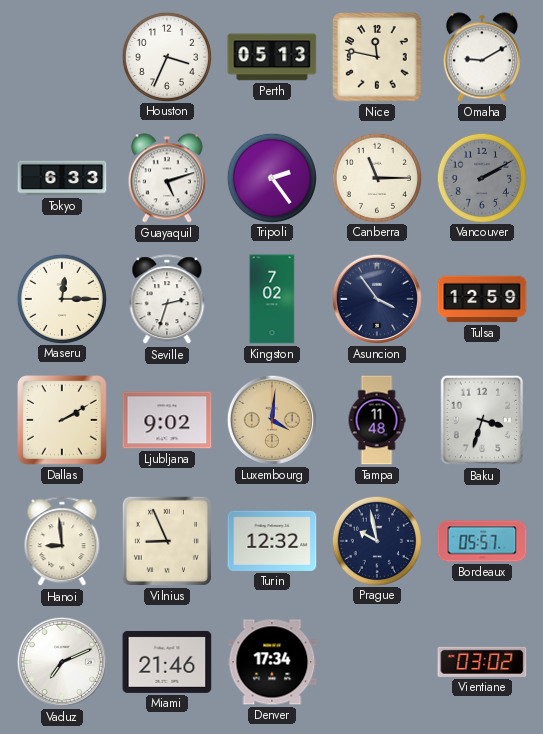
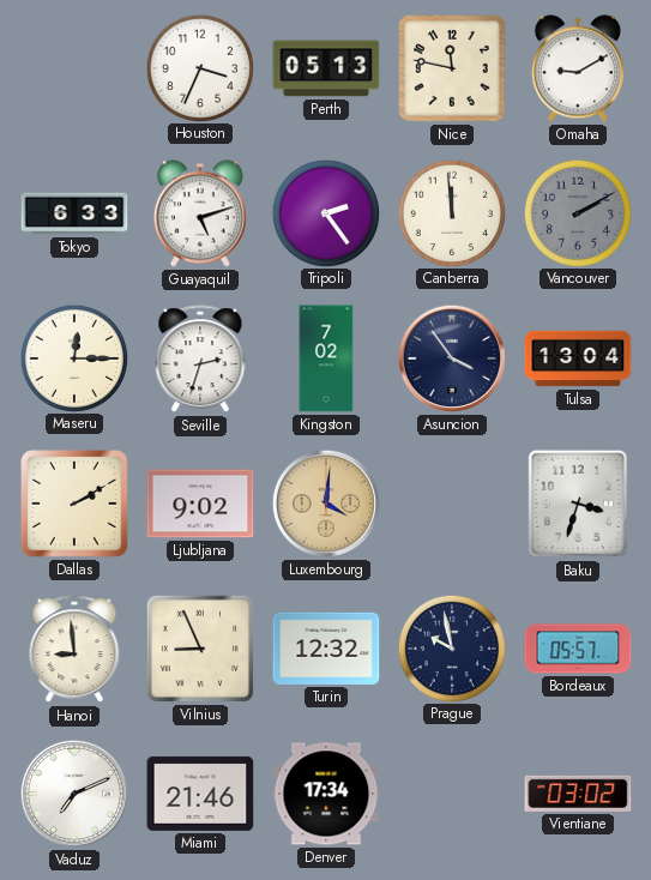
Canberra: 11:15 -> 11:59 (451, 212)
Tulsa: 12:59 -> 13:04 (578, 358)
Tampa: 11:48 -> none (377, 420)
